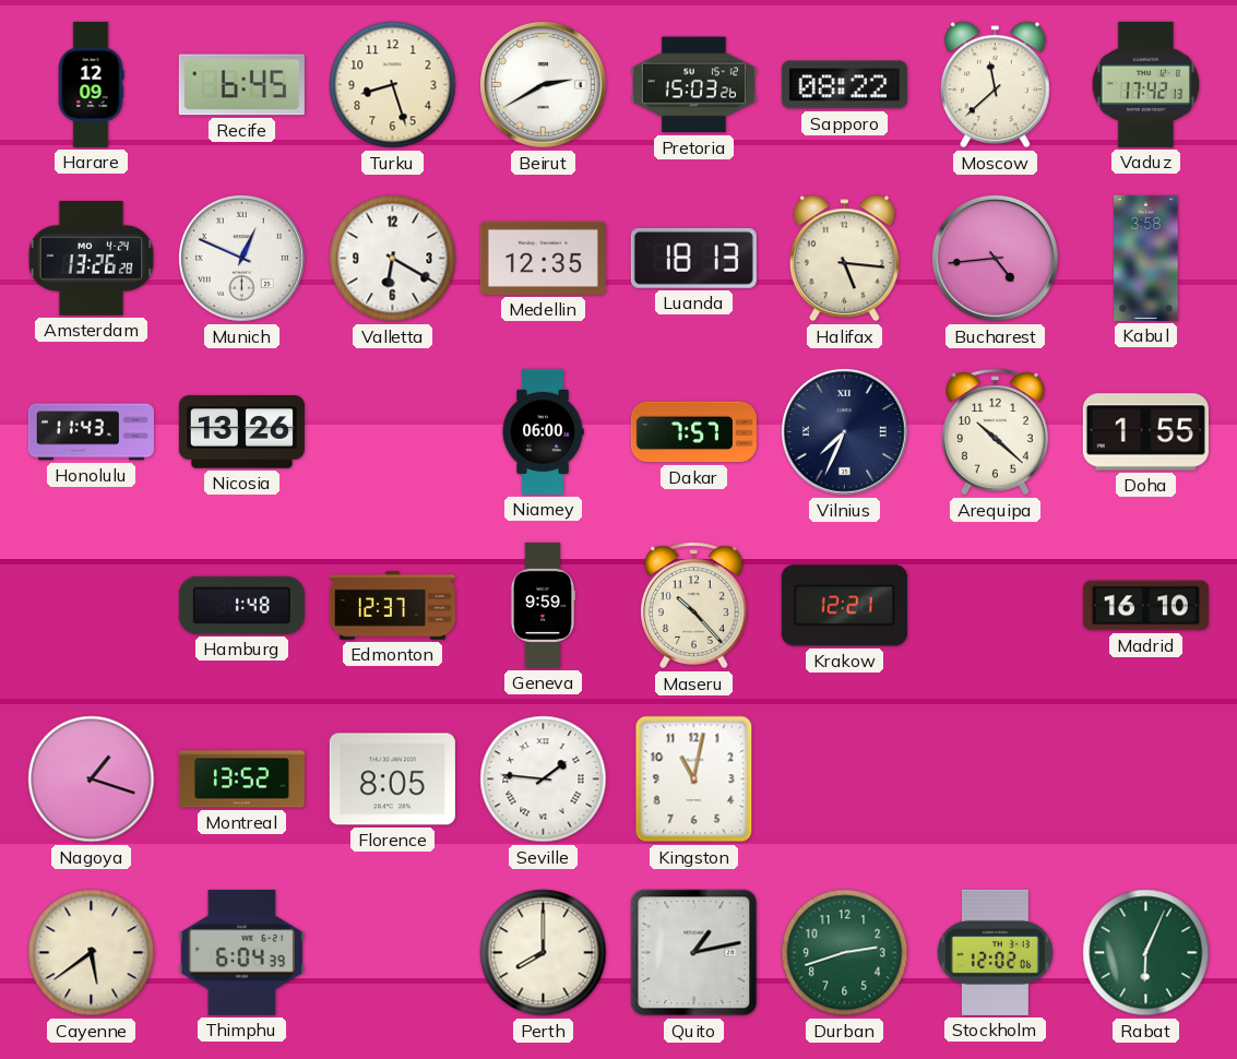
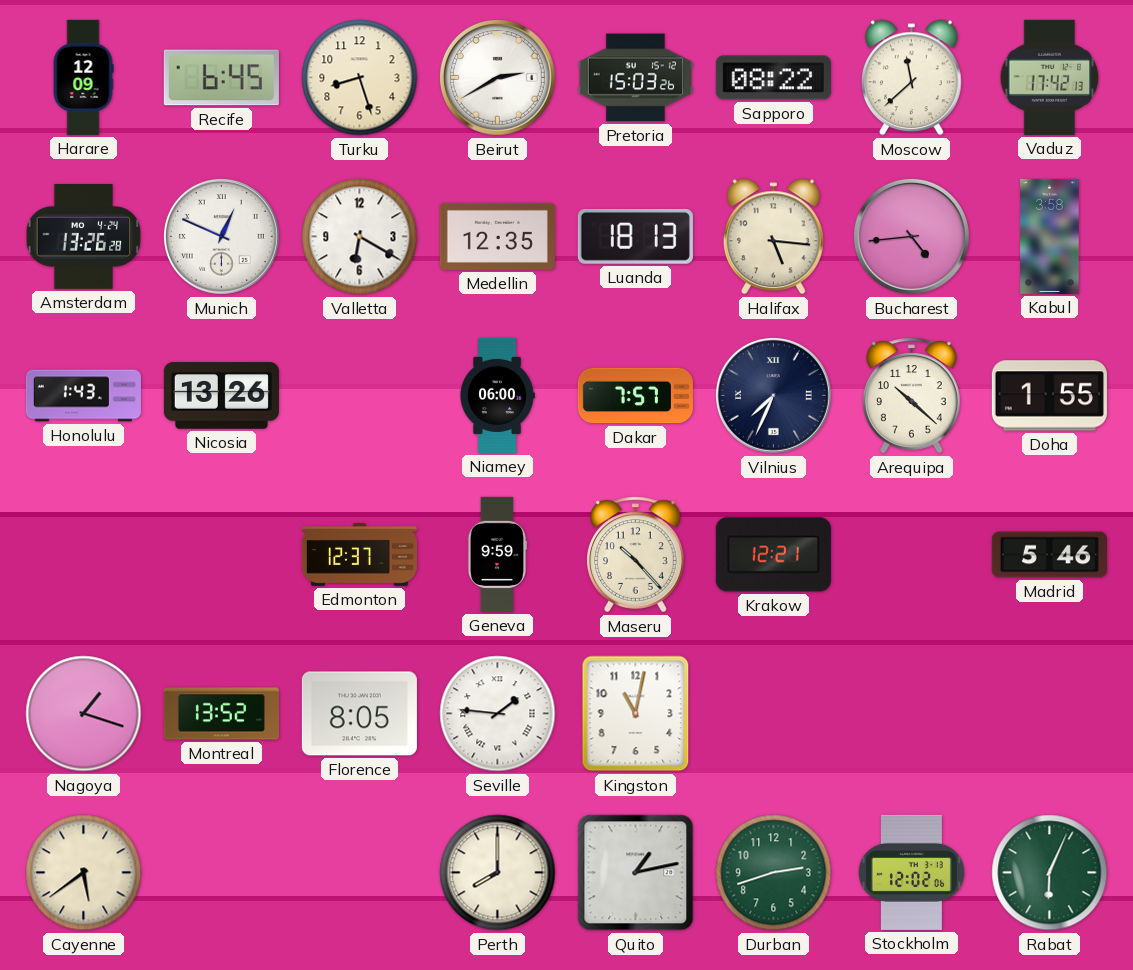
Honolulu: 11:43 -> 1:43 (83, 396)
Hamburg: 1:48 -> none (241, 605)
Madrid: 16:10 -> 5:46 (1049, 555)
Thimphu: 6:04 -> none (241, 952)
